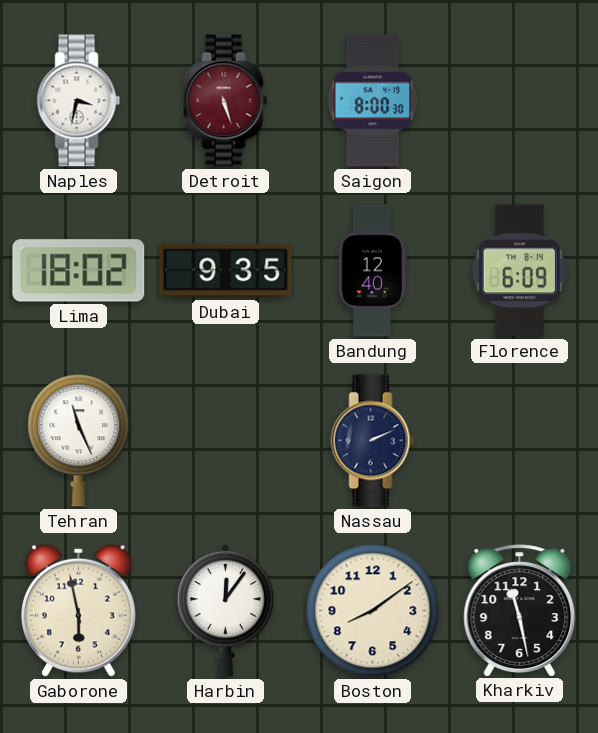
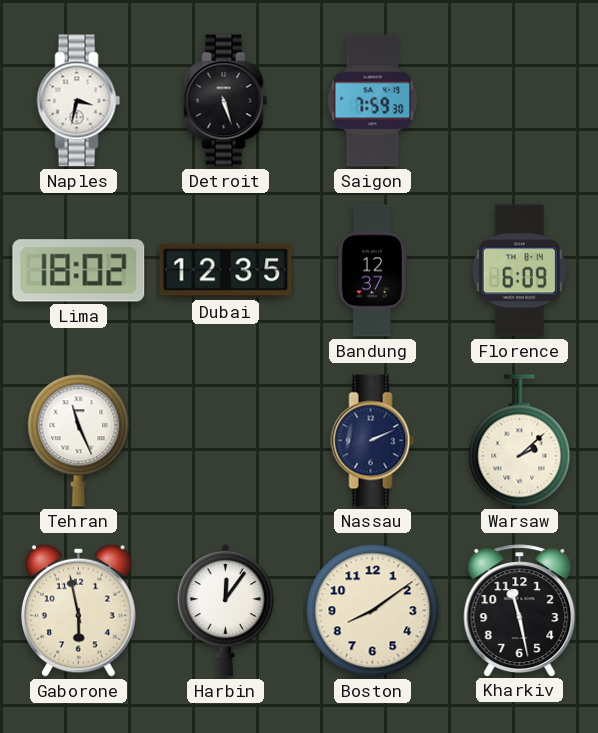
Detroit dial: burgundy -> black (226, 101)
Saigon: 8:00 -> 7:59 (373, 101)
Dubai: 9:35 -> 12:35 (226, 271)
Bandung: 12:40 -> 12:37 (372, 271)
Warsaw: none -> 2:08 (520, 441)
